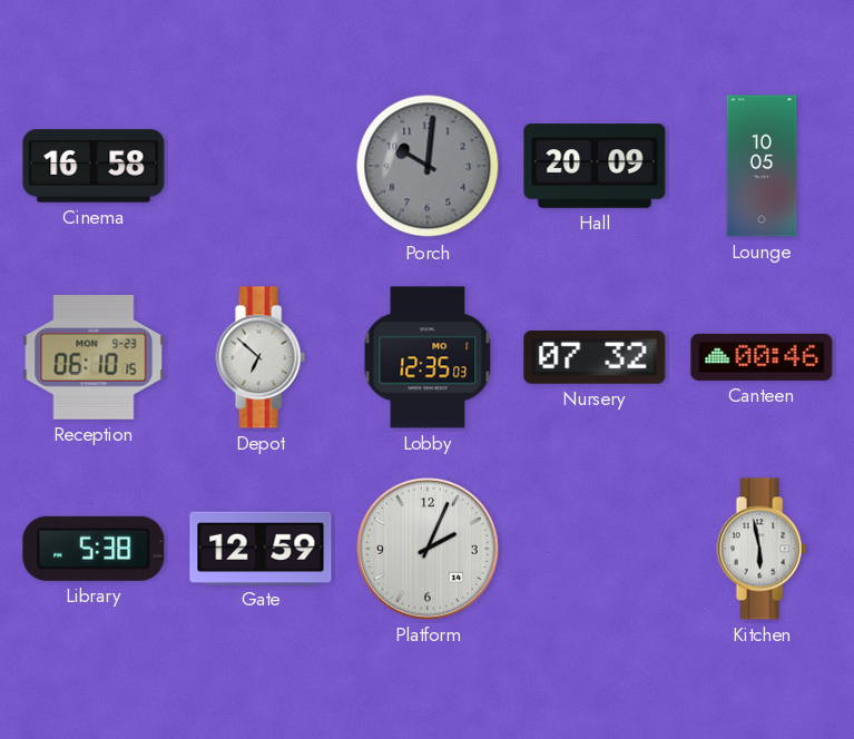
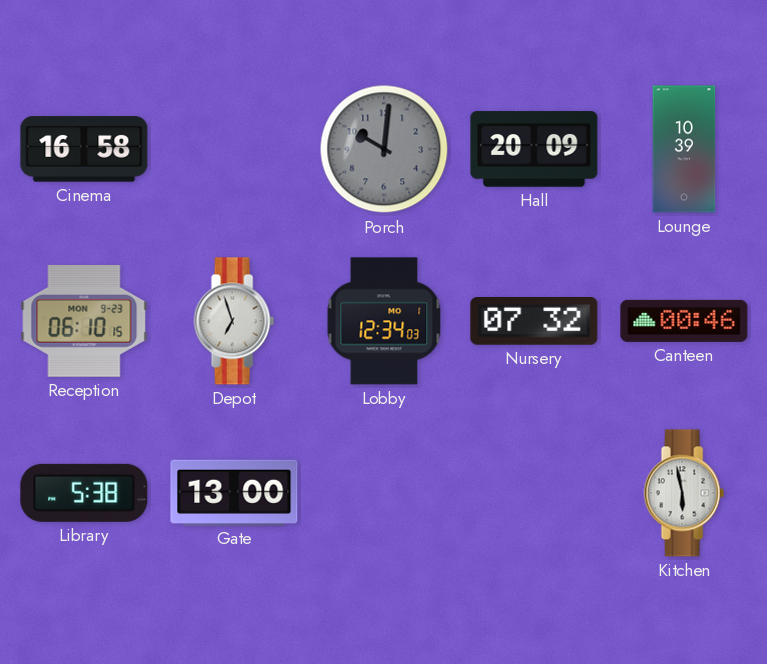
Lounge: 10:05 -> 10:39 (684, 149)
Depot: 6:52 -> 6:57 (234, 321)
Lobby: 12:35 -> 12:34 (384, 321)
Gate: 12:59 -> 13:00 (234, 492)
Platform: 2:04 -> none (429, 550)
